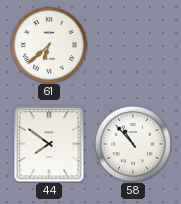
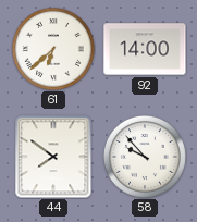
92: none -> 14:00 (145, 49)
58: 10:53 -> 9:53 (145, 157)
